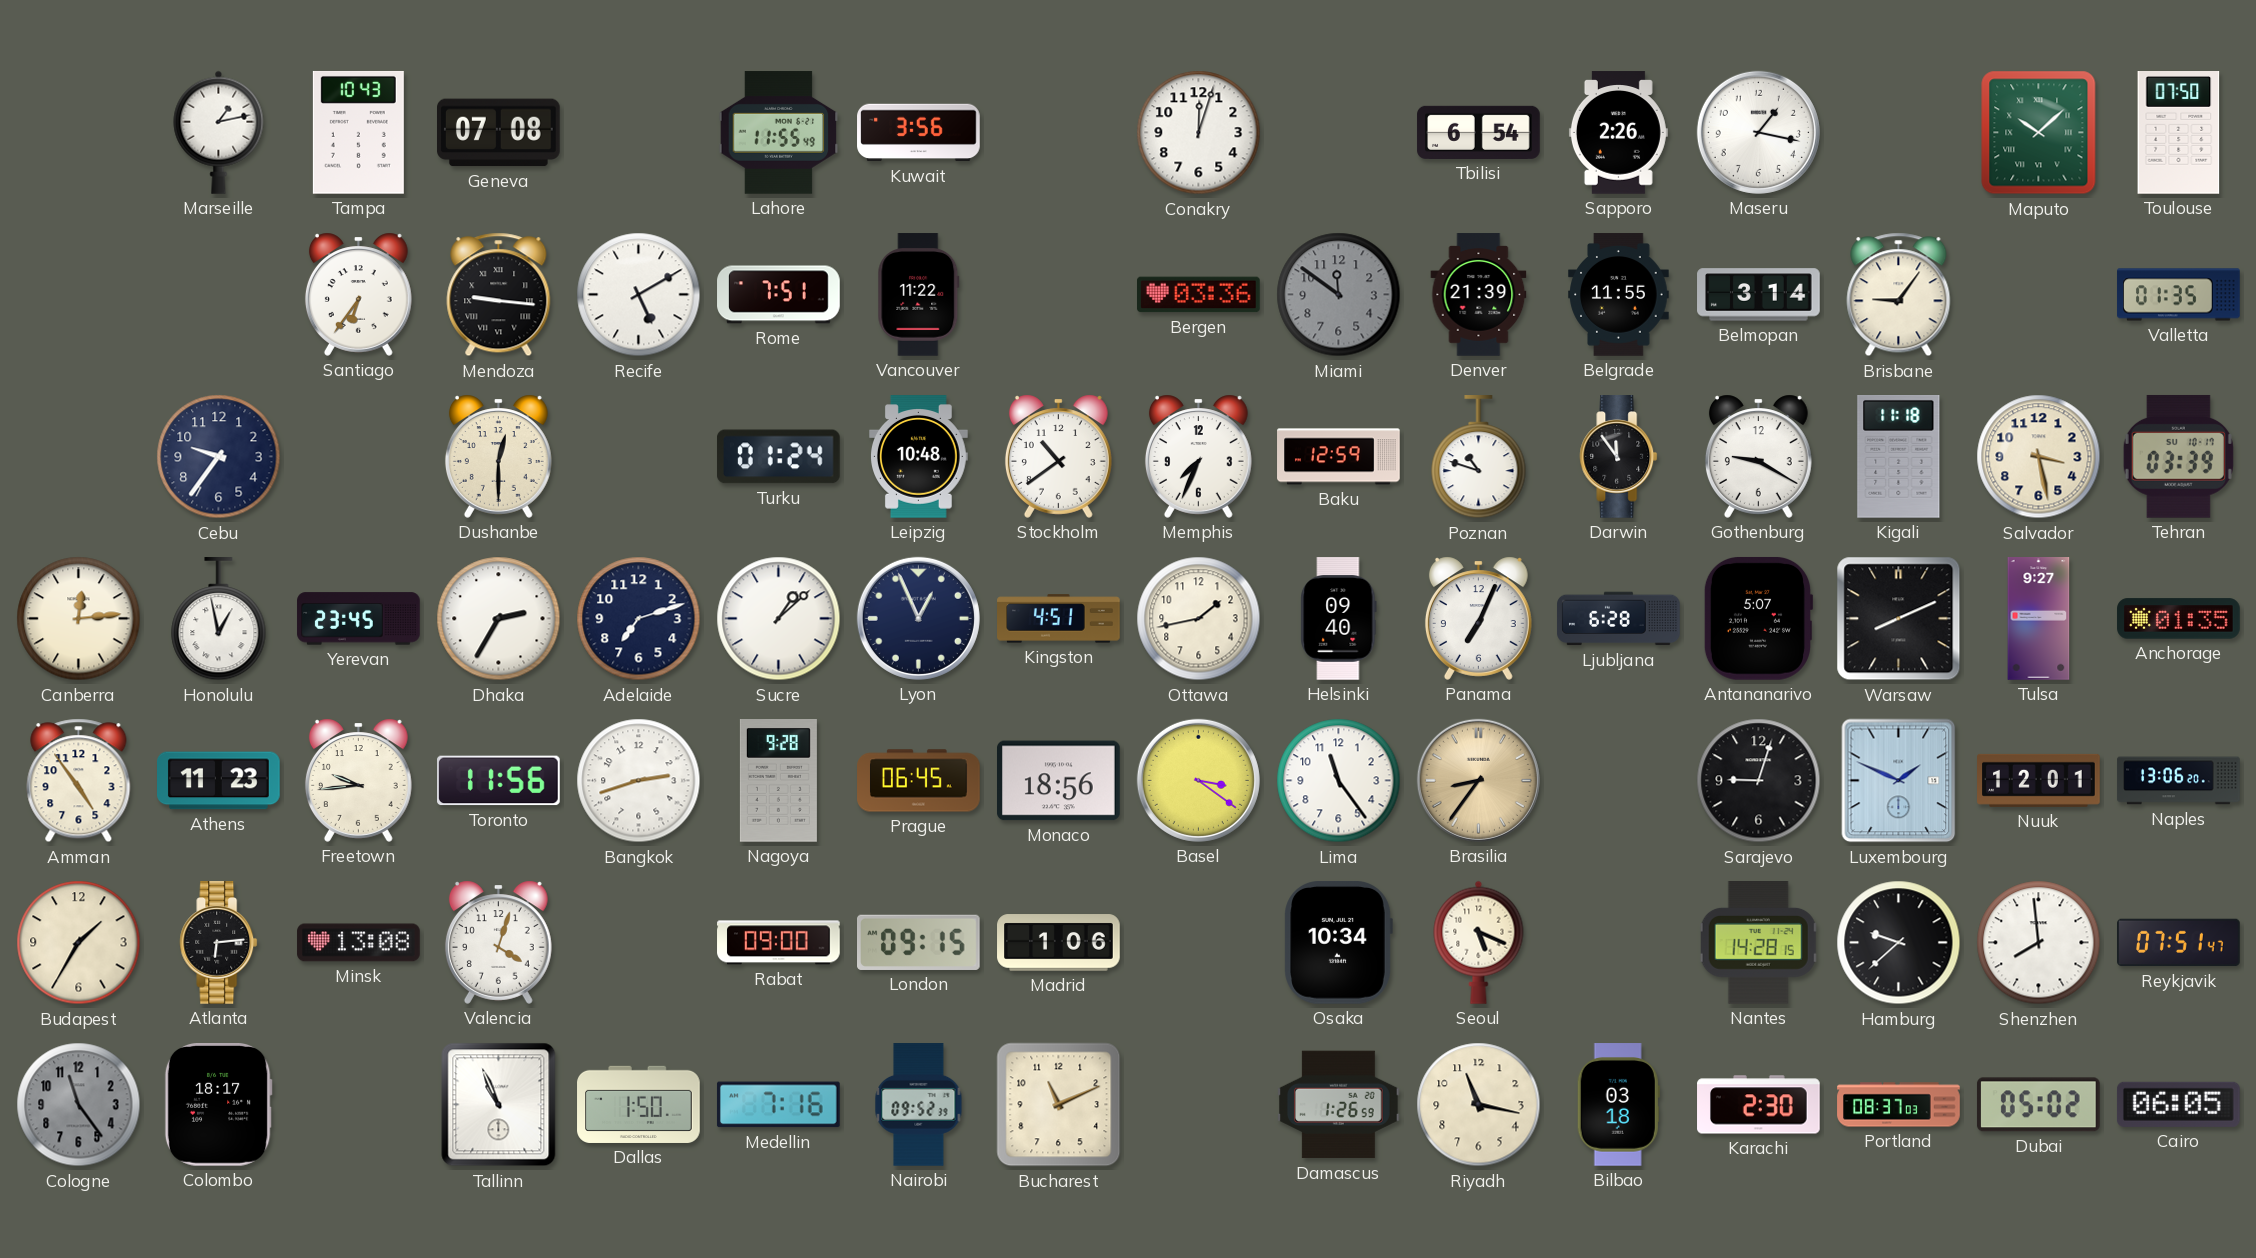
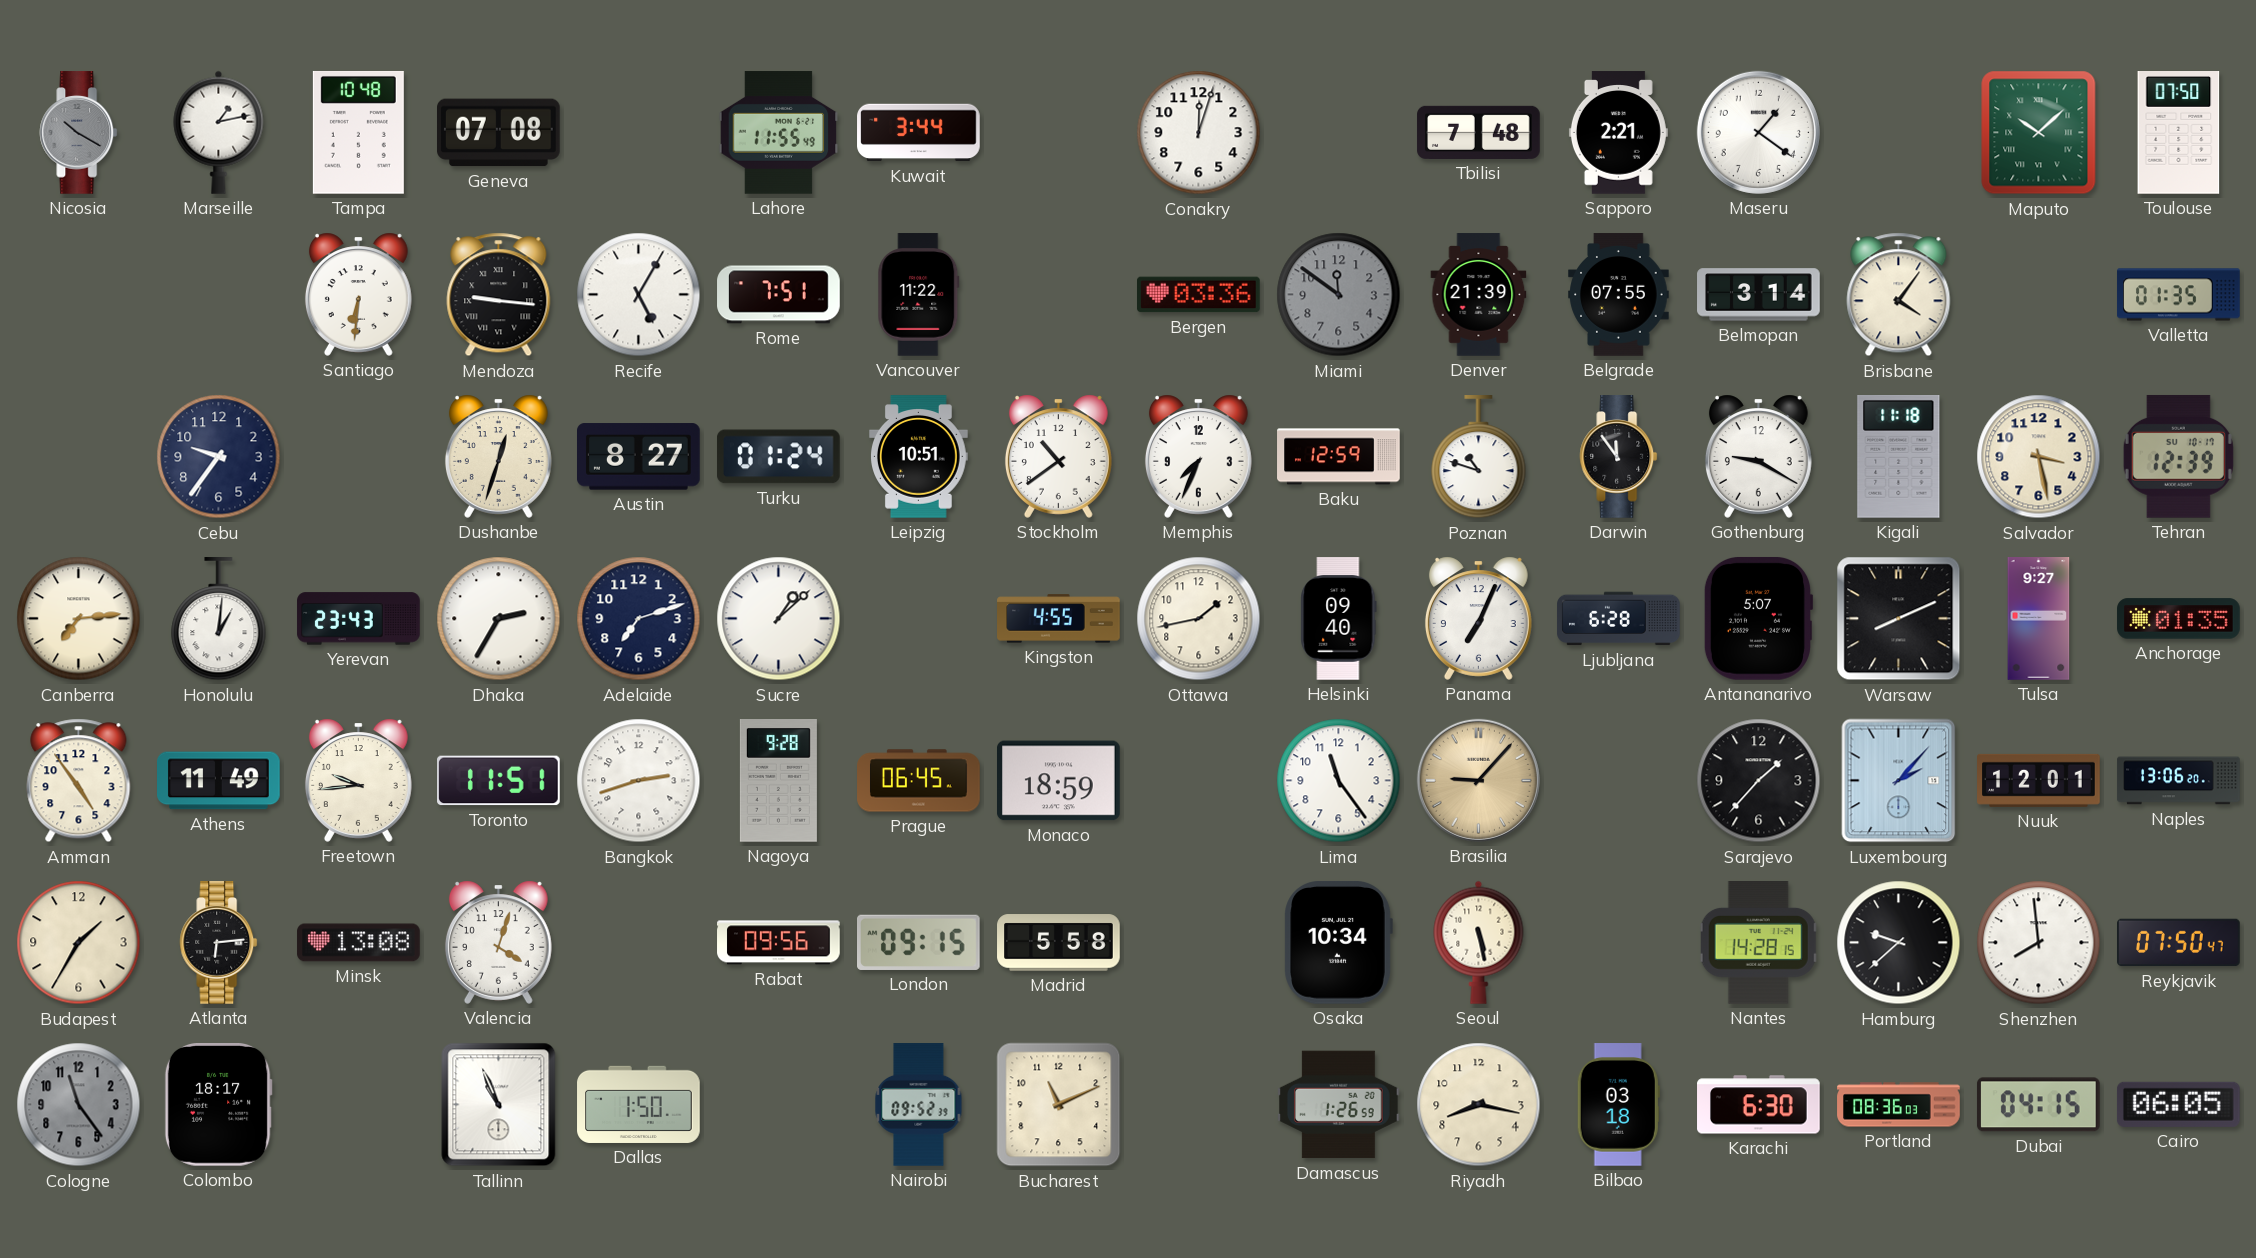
Nicosia: none -> 10:20 (79, 133)
Tampa: 10:43 -> 10:48 (358, 133)
Kuwait: 3:56 -> 3:44 (919, 133)
Tbilisi: 6:54 -> 7:48 (1479, 132)
Sapporo: 2:26 -> 2:21 (1618, 133)
Maseru: 1:17 -> 1:21 (1758, 132)
Santiago: 6:36 -> 6:31 (358, 294)
Recife: 5:10 -> 5:05 (639, 295)
Belgrade: 11:55 -> 07:55 (1619, 295)
Brisbane: 9:06 -> 4:06 (1899, 295)
Dushanbe: 12:30 -> 12:33 (498, 456)
Austin: none -> 8:27 (639, 457)
Leipzig: 10:48 -> 10:51 (919, 457)
Tehran: 03:39 -> 12:39 (2178, 456)
Canberra: 12:14 -> 7:14 (79, 619)
Honolulu: 12:58 -> 1:01 (219, 619)
Yerevan: 23:45 -> 23:43 (359, 619)
Lyon: 12:56 -> none (918, 618)
Kingston: 4:51 -> 4:55 (1059, 619)
Athens: 11:23 -> 11:49 (219, 781)
Toronto: 11:56 -> 11:51 (499, 781)
Monaco: 18:56 -> 18:59 (1059, 781)
Basel: 3:21 -> none (1198, 780)
Brasilia: 8:36 -> 9:07 (1478, 780)
Sarajevo: 9:03 -> 1:37 (1759, 781)
Luxembourg: 1:49 -> 2:07 (1899, 781)
Rabat: 09:00 -> 09:56 (779, 943)
Madrid: 1:06 -> 5:58 (1059, 943)
Seoul: 5:19 -> 5:28 (1479, 942)
Reykjavik: 07:51 -> 07:50 (2179, 943)
Medellin: 7:16 -> none (778, 1105)
Riyadh: 11:17 -> 8:17 (1479, 1105)
Karachi: 2:30 -> 6:30 (1759, 1105)
Portland: 08:37 -> 08:36 (1899, 1105)
Dubai: 05:02 -> 04:15 (2038, 1105)
